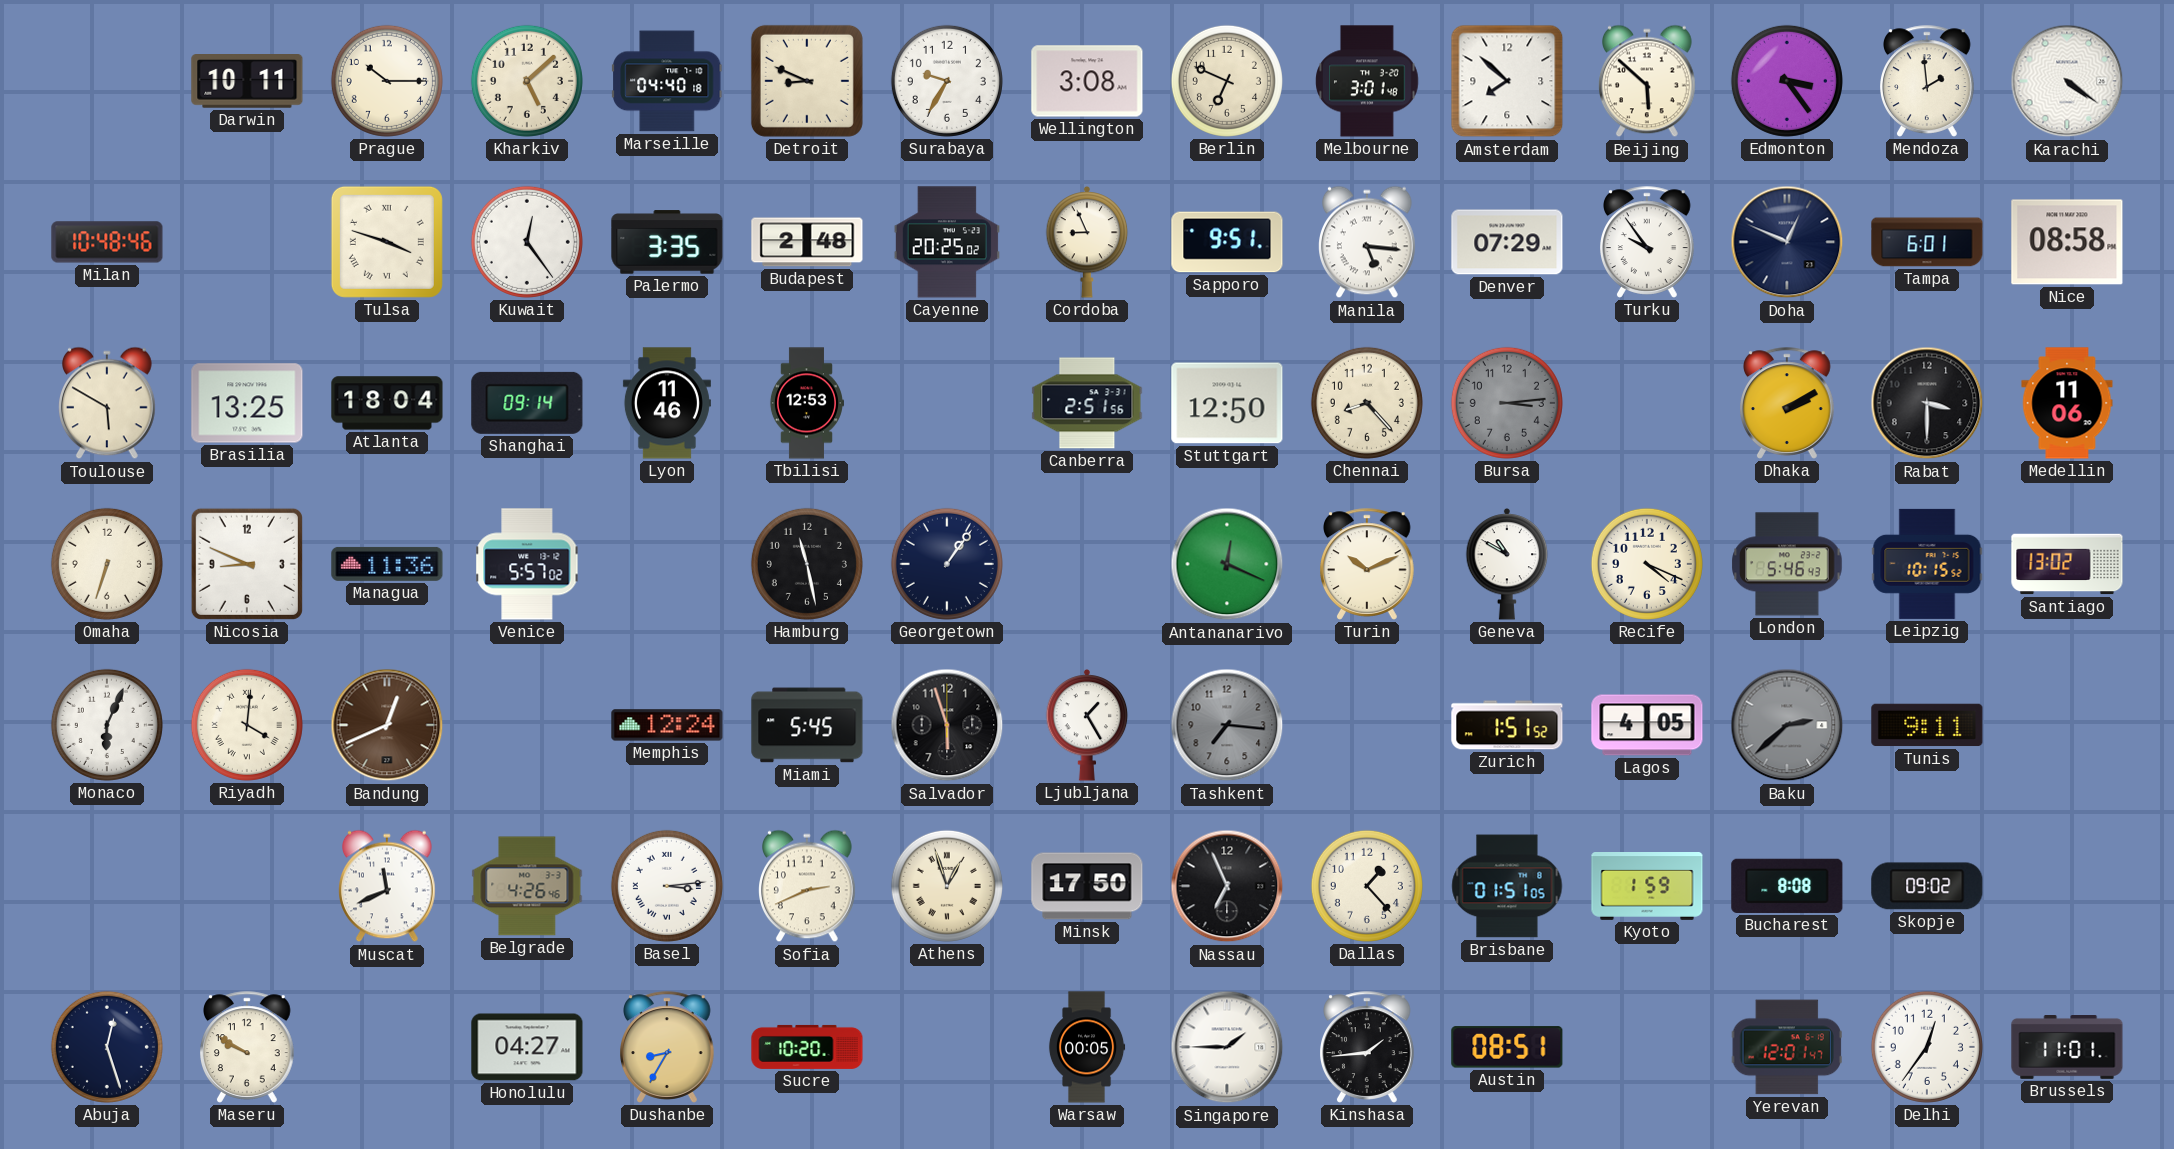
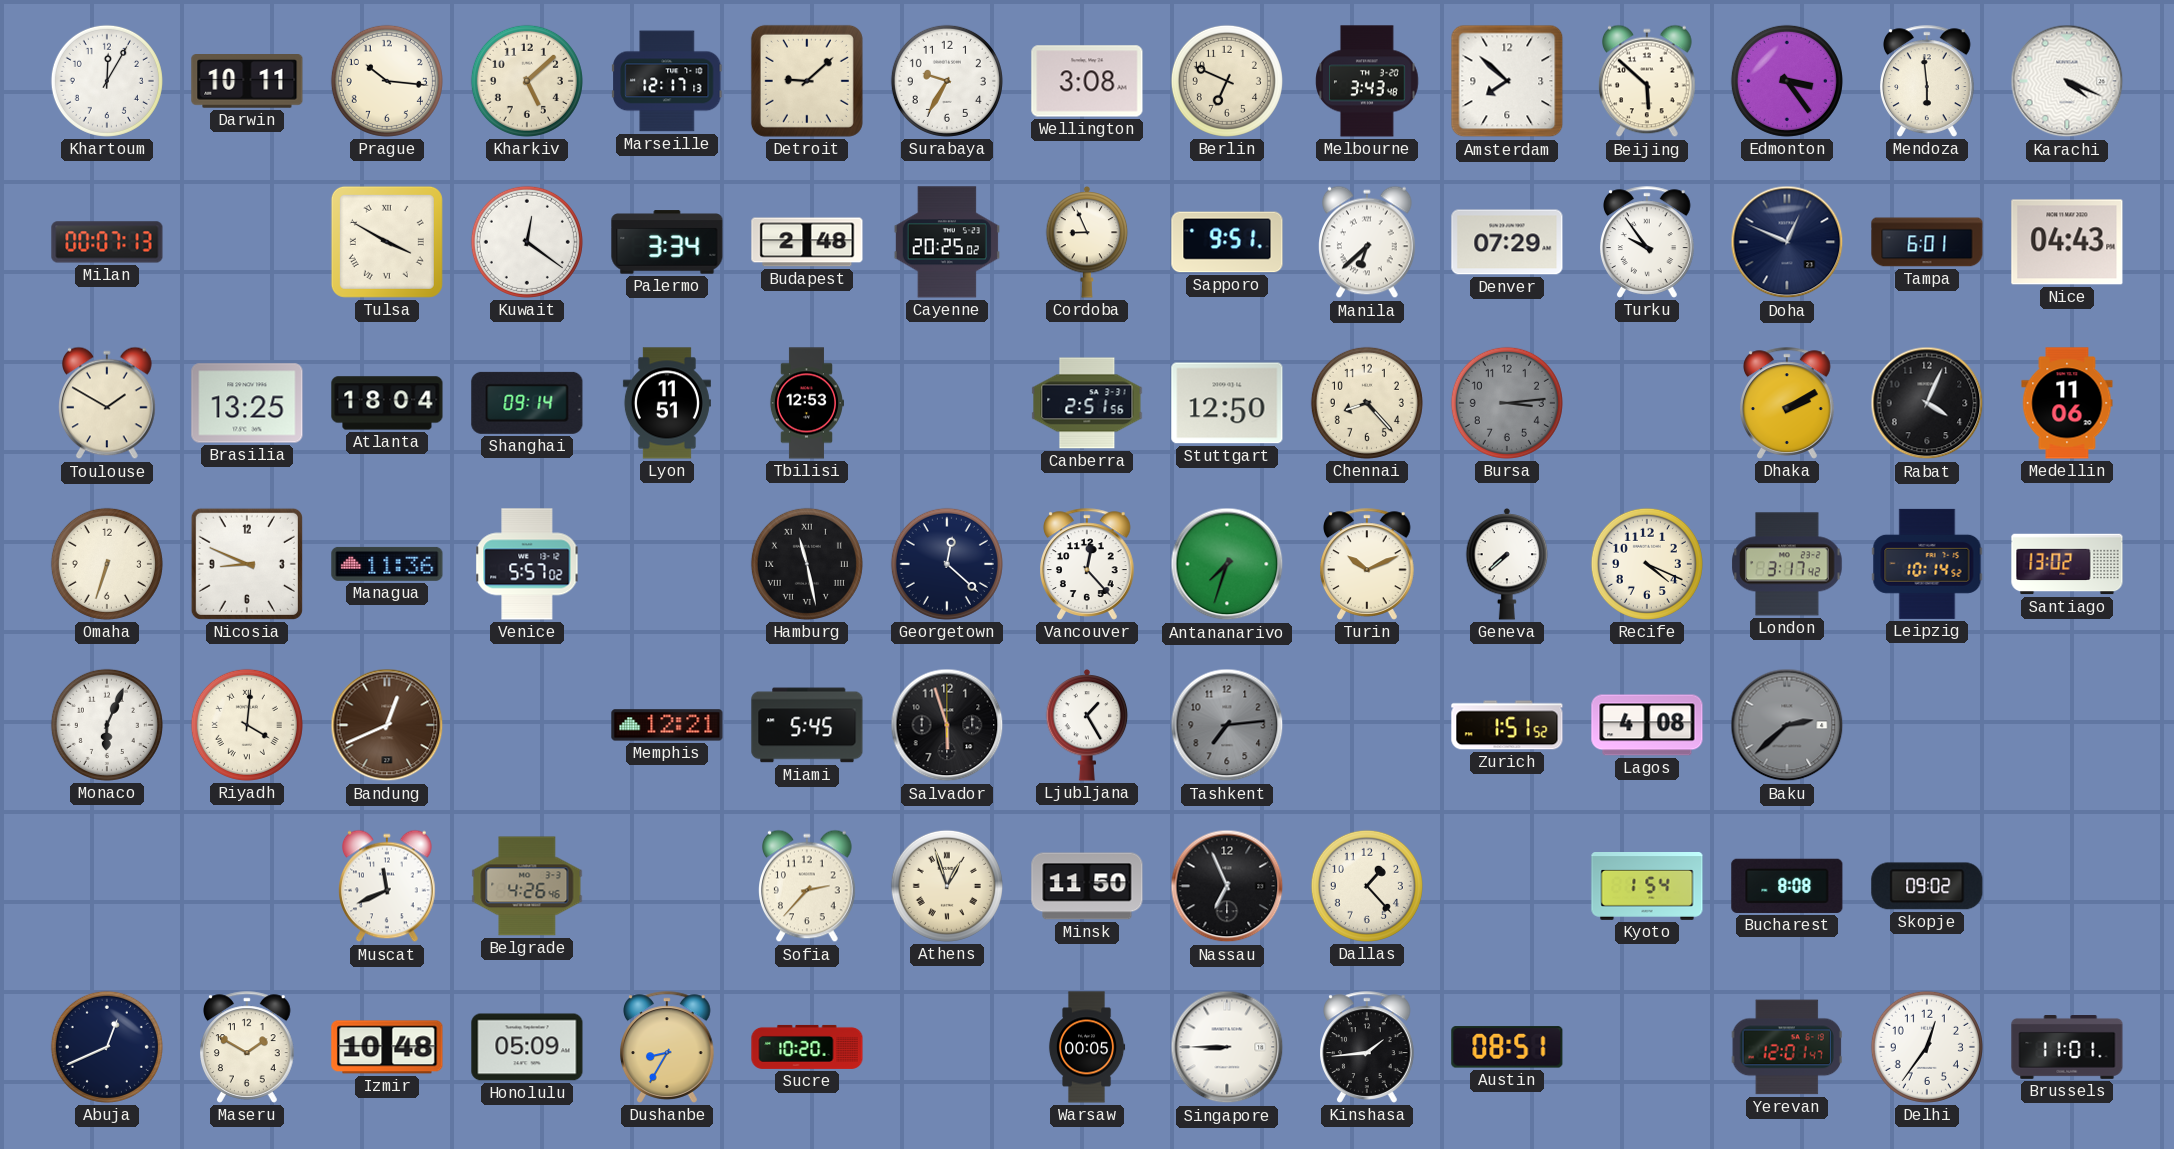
Khartoum: none -> 12:05 (107, 81)
Prague: 10:15 -> 10:16 (387, 81)
Marseille: 04:40 -> 12:17 (667, 81)
Detroit: 8:49 -> 9:08 (807, 81)
Melbourne: 3:01 -> 3:43 (1367, 81)
Mendoza: 1:59 -> 5:59 (1928, 81)
Karachi: 4:21 -> 4:19 (2067, 81)
Milan: 10:48 -> 00:07 (107, 242)
Tulsa: 3:48 -> 3:50 (387, 242)
Kuwait: 12:24 -> 12:21 (527, 242)
Palermo: 3:35 -> 3:34 (667, 242)
Manila: 5:16 -> 6:38 (1368, 242)
Nice: 08:58 -> 04:43 (2067, 242)
Toulouse: 5:50 -> 1:50 (108, 403)
Lyon: 11:46 -> 11:51 (667, 403)
Rabat: 3:30 -> 4:04 (1927, 403)
Hamburg numerals: Arabic -> Roman (807, 564)
Georgetown: 1:06 -> 12:22 (947, 564)
Vancouver: none -> 12:23 (1088, 564)
Antananarivo: 12:19 -> 7:33 (1227, 564)
Geneva: 10:50 -> 7:38 (1507, 565)
London: 5:46 -> 3:17 (1787, 564)
Leipzig: 10:15 -> 10:14 (1927, 564)
Memphis: 12:24 -> 12:21 (667, 725)
Tashkent: 7:16 -> 7:14 (1227, 725)
Lagos: 4:05 -> 4:08 (1647, 725)
Tunis: 9:11 -> none (1927, 725)
Basel: 3:14 -> none (667, 886)
Sofia: 2:41 -> 2:37 (808, 886)
Minsk: 17:50 -> 11:50 (1087, 886)
Brisbane: 01:51 -> none (1507, 886)
Kyoto: 1:59 -> 1:54 (1647, 887)
Abuja: 12:27 -> 12:41 (107, 1047)
Maseru: 9:50 -> 1:50 (248, 1047)
Izmir: none -> 10:48 (387, 1047)
Honolulu: 04:27 -> 05:09 (527, 1047)
Singapore: 1:45 -> 8:45 (1227, 1047)
